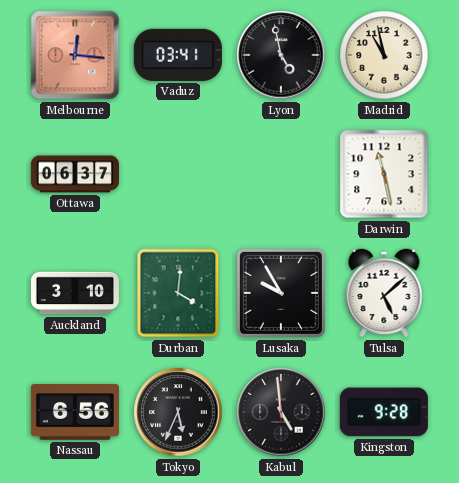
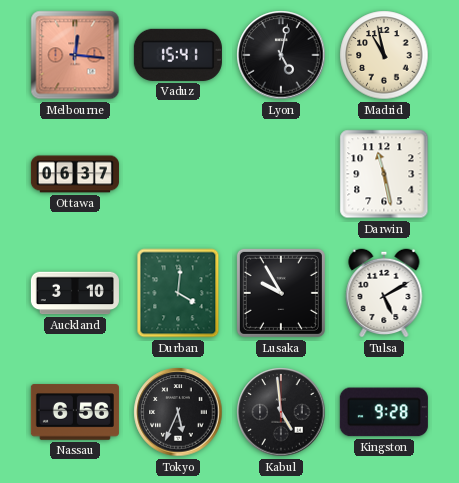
Vaduz: 03:41 -> 15:41 (178, 55)
Lyon: 4:58 -> 5:02 (281, 55)
Tulsa: 5:08 -> 5:10 (384, 293)
